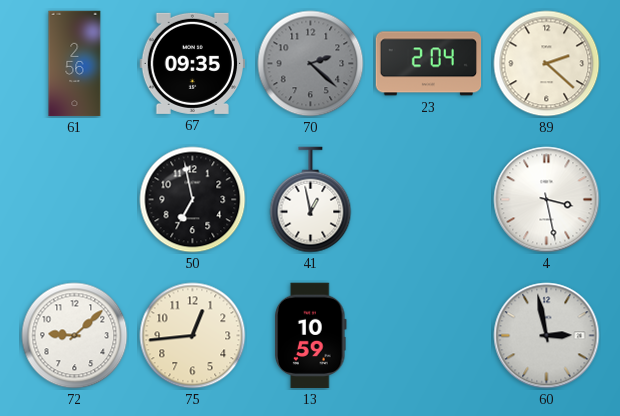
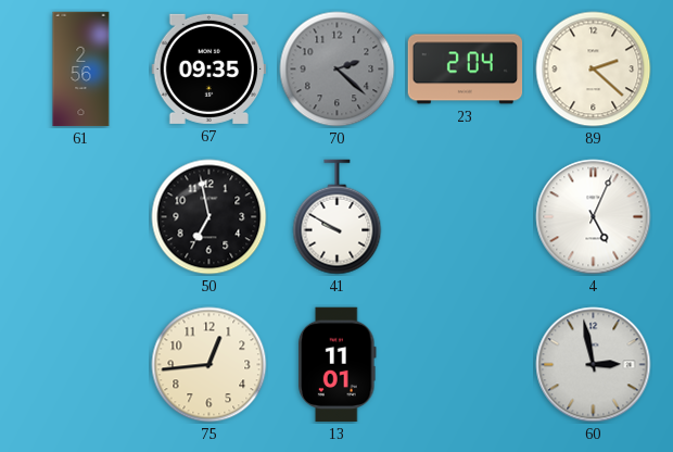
41: 12:58 -> 9:50 (338, 217)
4: 3:28 -> 5:04 (594, 217)
72: 9:08 -> none (75, 336)
13: 10:59 -> 11:01 (338, 365)
